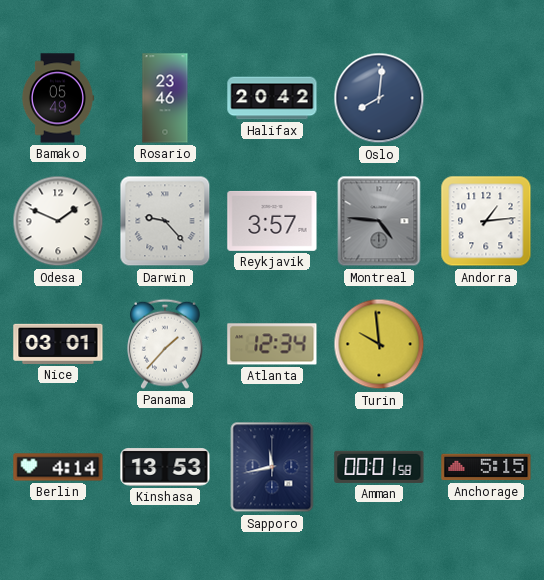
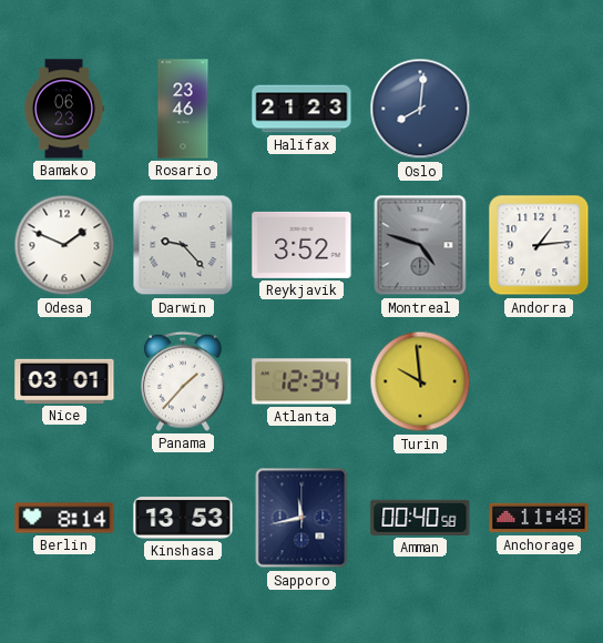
Bamako: 05:49 -> 06:23 (64, 109)
Halifax: 20:42 -> 21:23 (301, 109)
Reykjavik: 3:57 -> 3:52 (301, 245)
Montreal: 4:46 -> 4:48 (420, 245)
Berlin: 4:14 -> 8:14 (64, 518)
Amman: 00:01 -> 00:40 (420, 518)
Anchorage: 5:15 -> 11:48 (539, 518)
